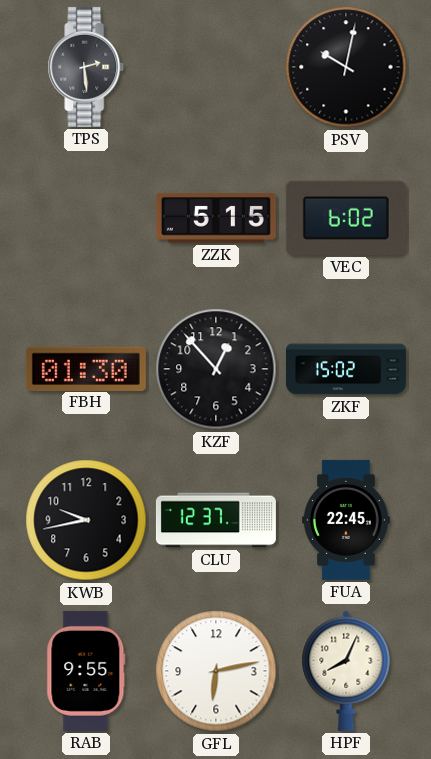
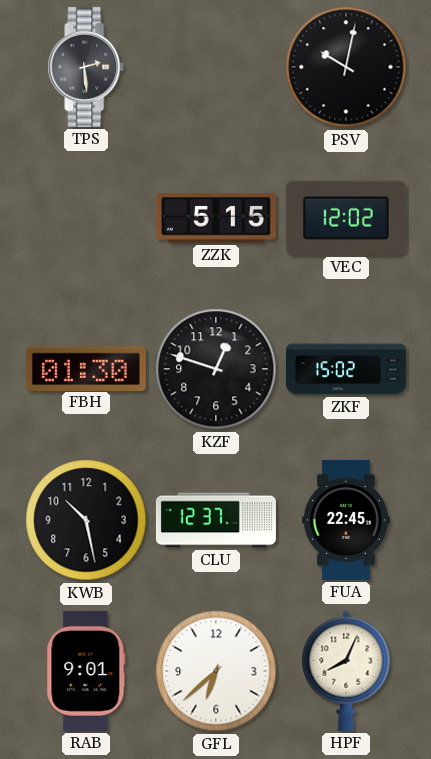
VEC: 6:02 -> 12:02 (346, 218)
KZF: 12:53 -> 12:48 (216, 369)
KWB: 9:43 -> 10:28 (86, 520)
RAB: 9:55 -> 9:01 (86, 671)
GFL: 6:13 -> 6:38 (216, 671)
